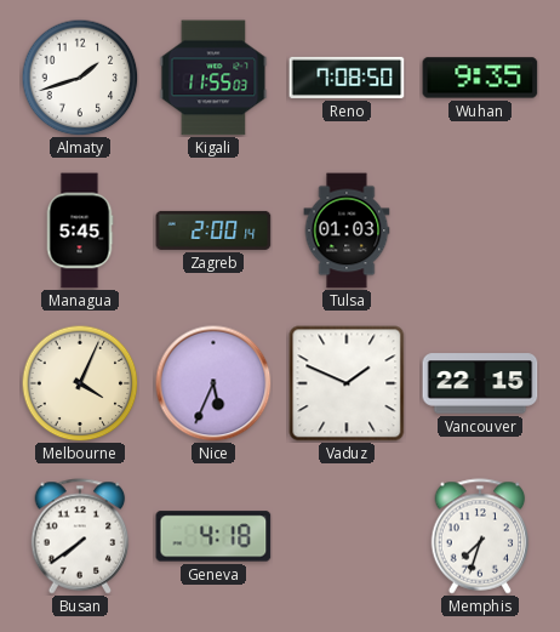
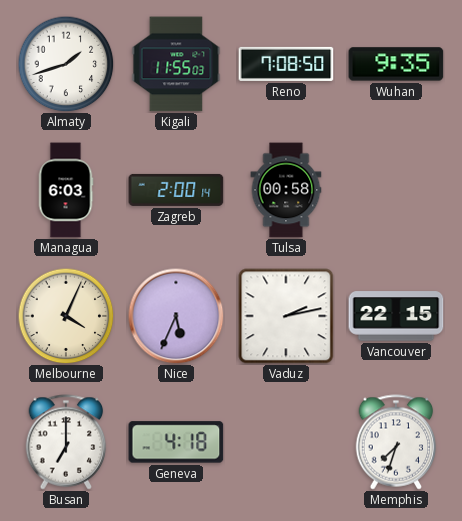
Managua: 5:45 -> 6:03 (66, 190)
Tulsa: 01:03 -> 00:58 (286, 190)
Vaduz: 1:49 -> 2:13 (286, 316)
Busan: 7:39 -> 7:00 (66, 442)
